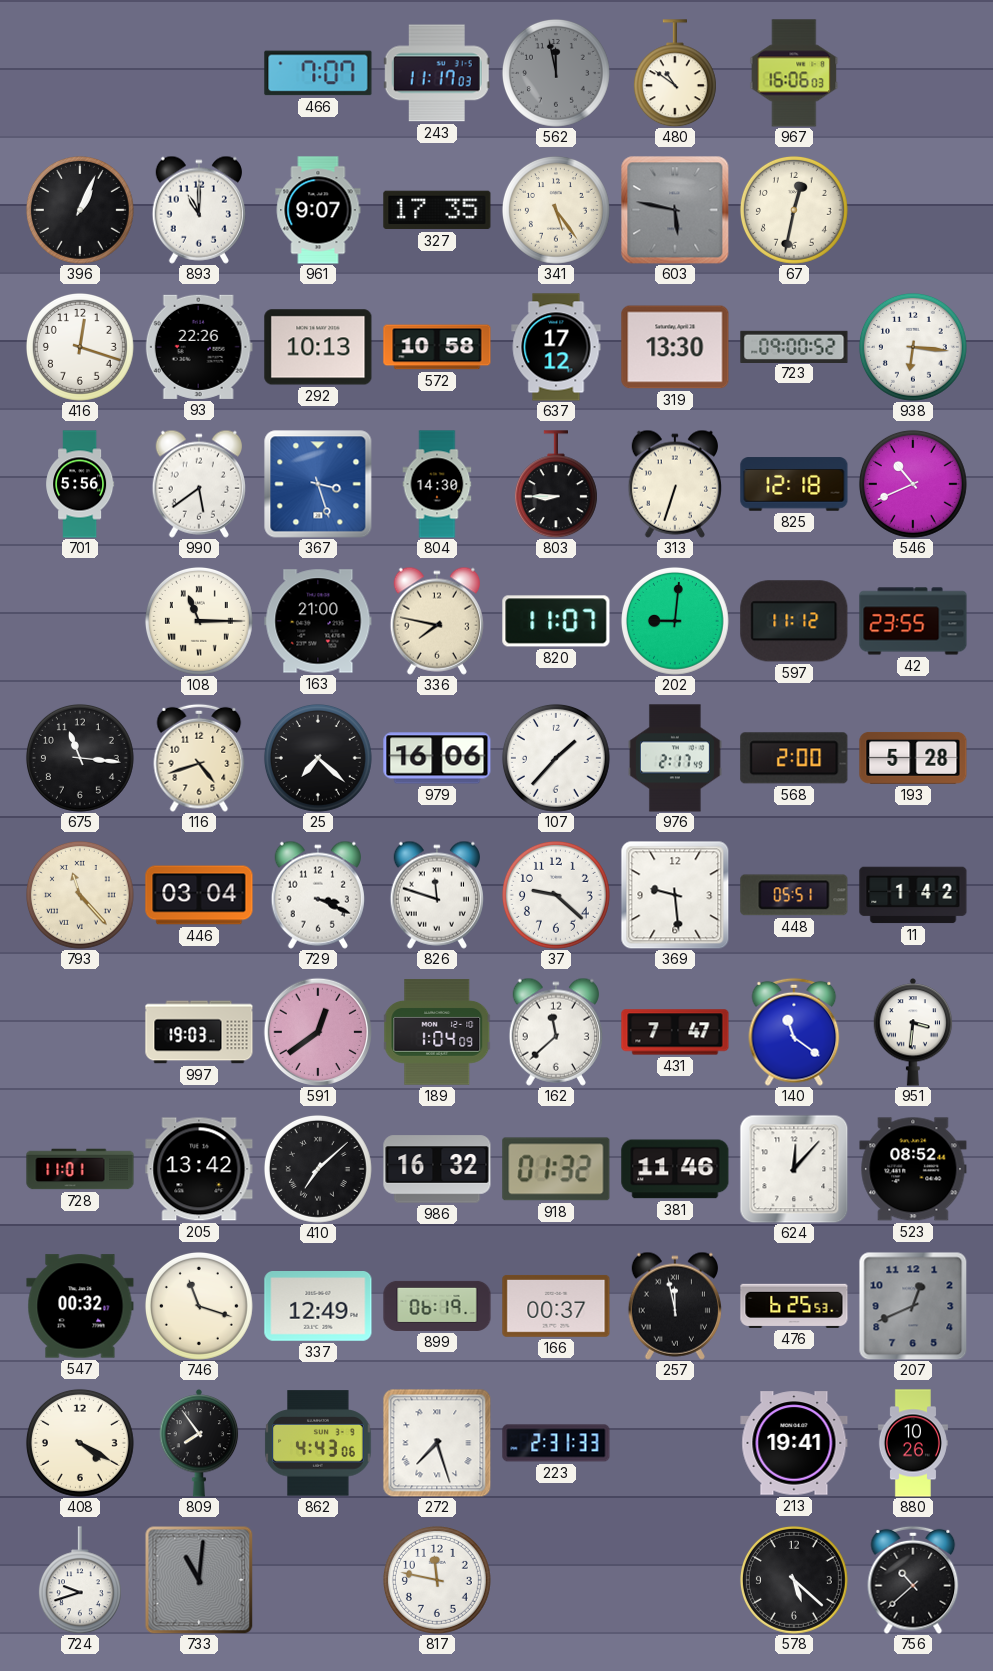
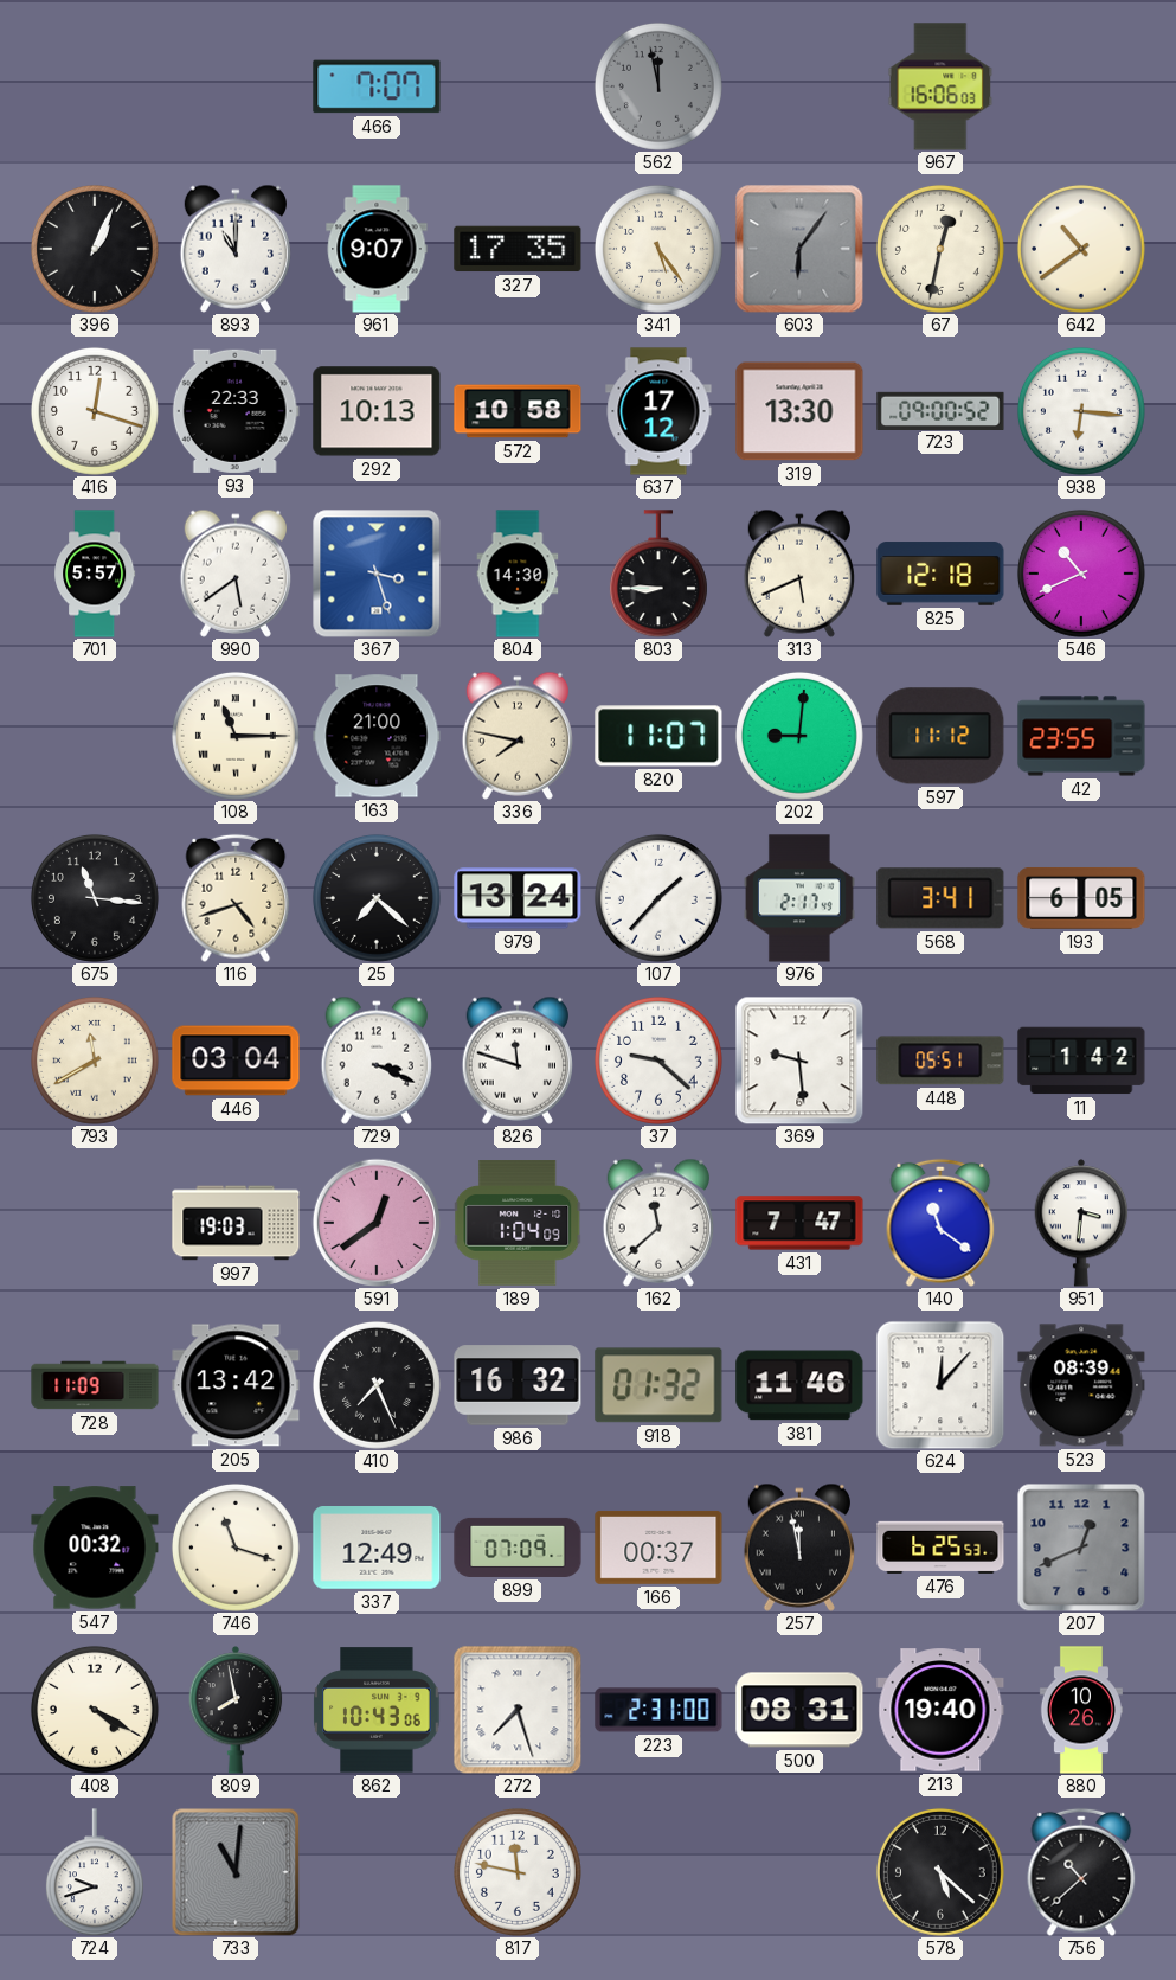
243: 11:17 -> none (437, 73)
480: 10:51 -> none (675, 73)
603: 5:47 -> 6:06 (799, 249)
642: none -> 10:39 (1081, 249)
93: 22:26 -> 22:33 (236, 411)
701: 5:56 -> 5:57 (95, 574)
313: 6:33 -> 5:41 (799, 574)
979: 16:06 -> 13:24 (518, 898)
568: 2:00 -> 3:41 (940, 898)
193: 5:28 -> 6:05 (1081, 898)
793: 11:23 -> 11:40 (95, 1061)
728: 11:01 -> 11:09 (95, 1385)
410: 7:08 -> 7:26 (377, 1385)
523: 08:52 -> 08:39 (1081, 1385)
899: 06:19 -> 07:09 (518, 1548)
809: 7:54 -> 7:58 (236, 1710)
862: 4:43 -> 10:43 (377, 1710)
223: 2:31:33 -> 2:31:00 (658, 1710)
500: none -> 08:31 (799, 1710)
213: 19:41 -> 19:40 (940, 1710)
